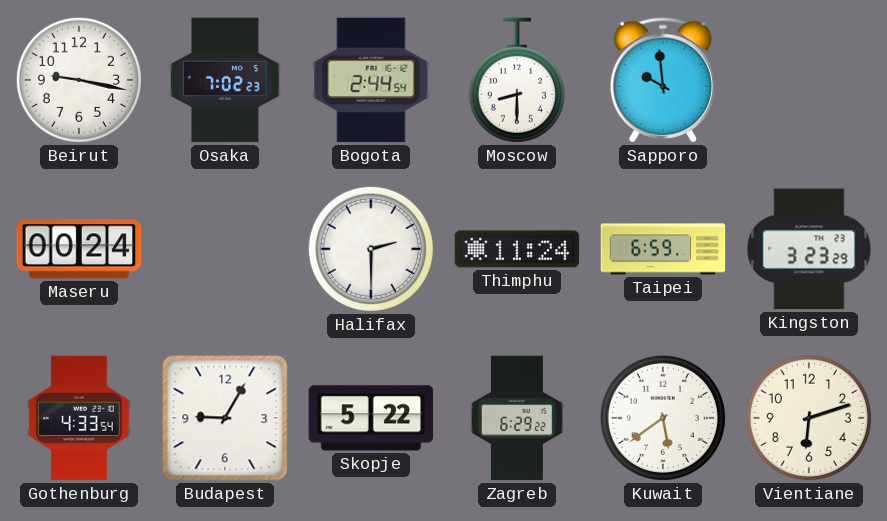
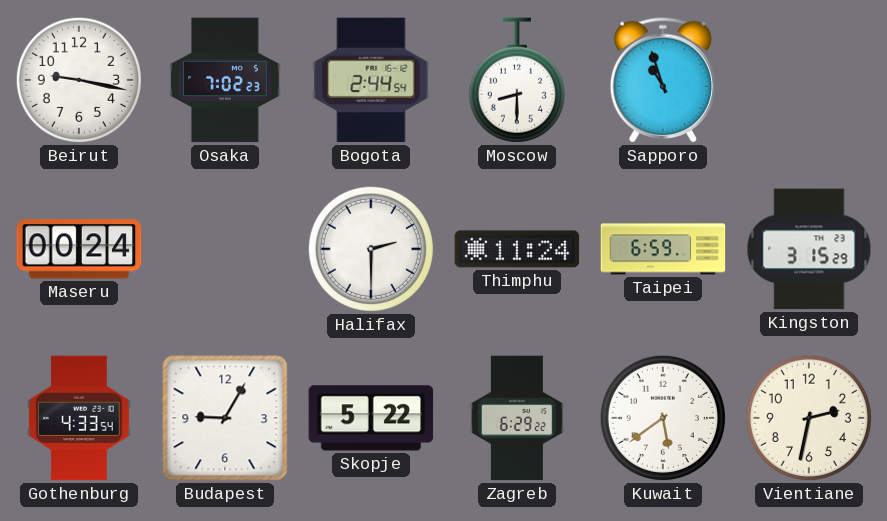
Sapporo: 9:59 -> 10:57 (662, 80)
Kingston: 3:23 -> 3:15 (809, 249)
Vientiane: 6:12 -> 2:32 (809, 418)
